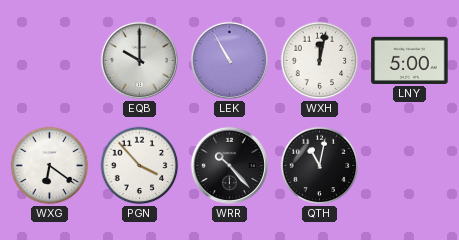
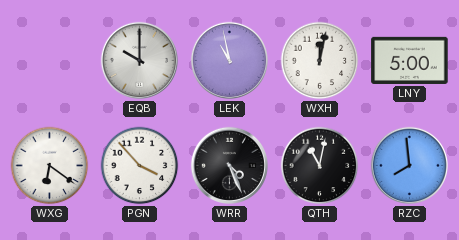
LEK: 10:55 -> 10:58 (229, 60)
WRR: 10:23 -> 4:26 (229, 165)
RZC: none -> 7:59 (409, 165)
